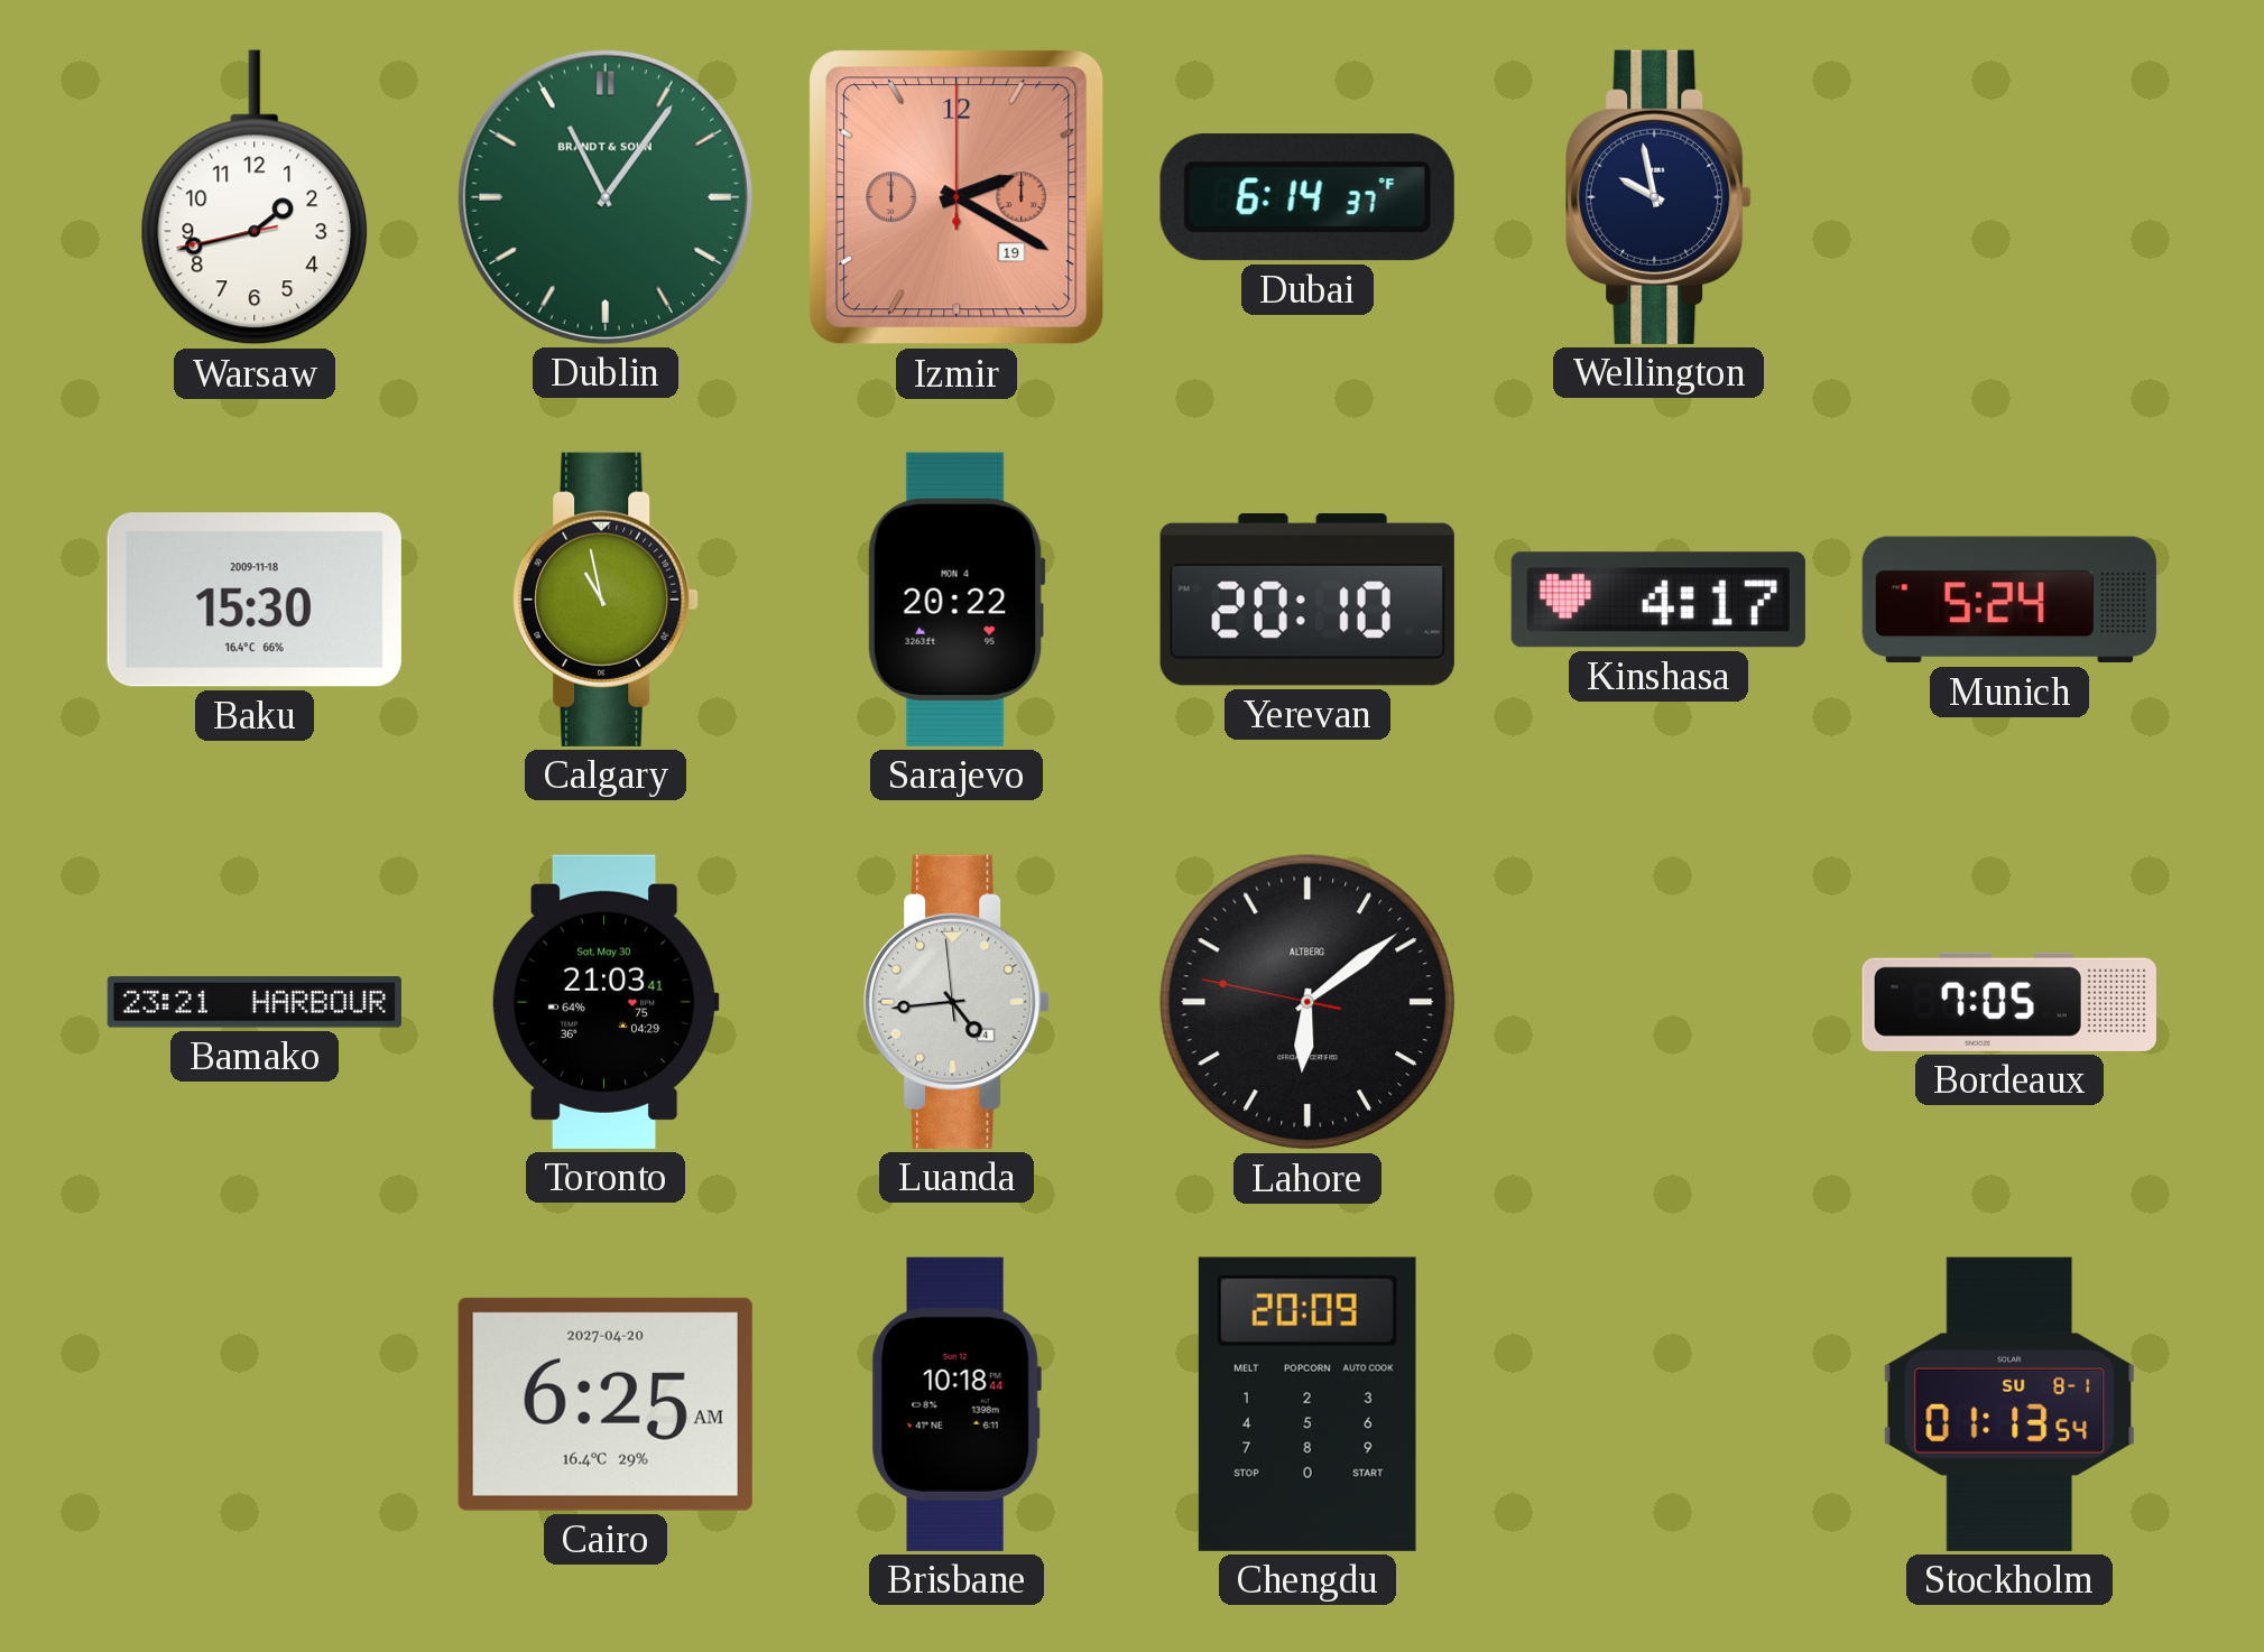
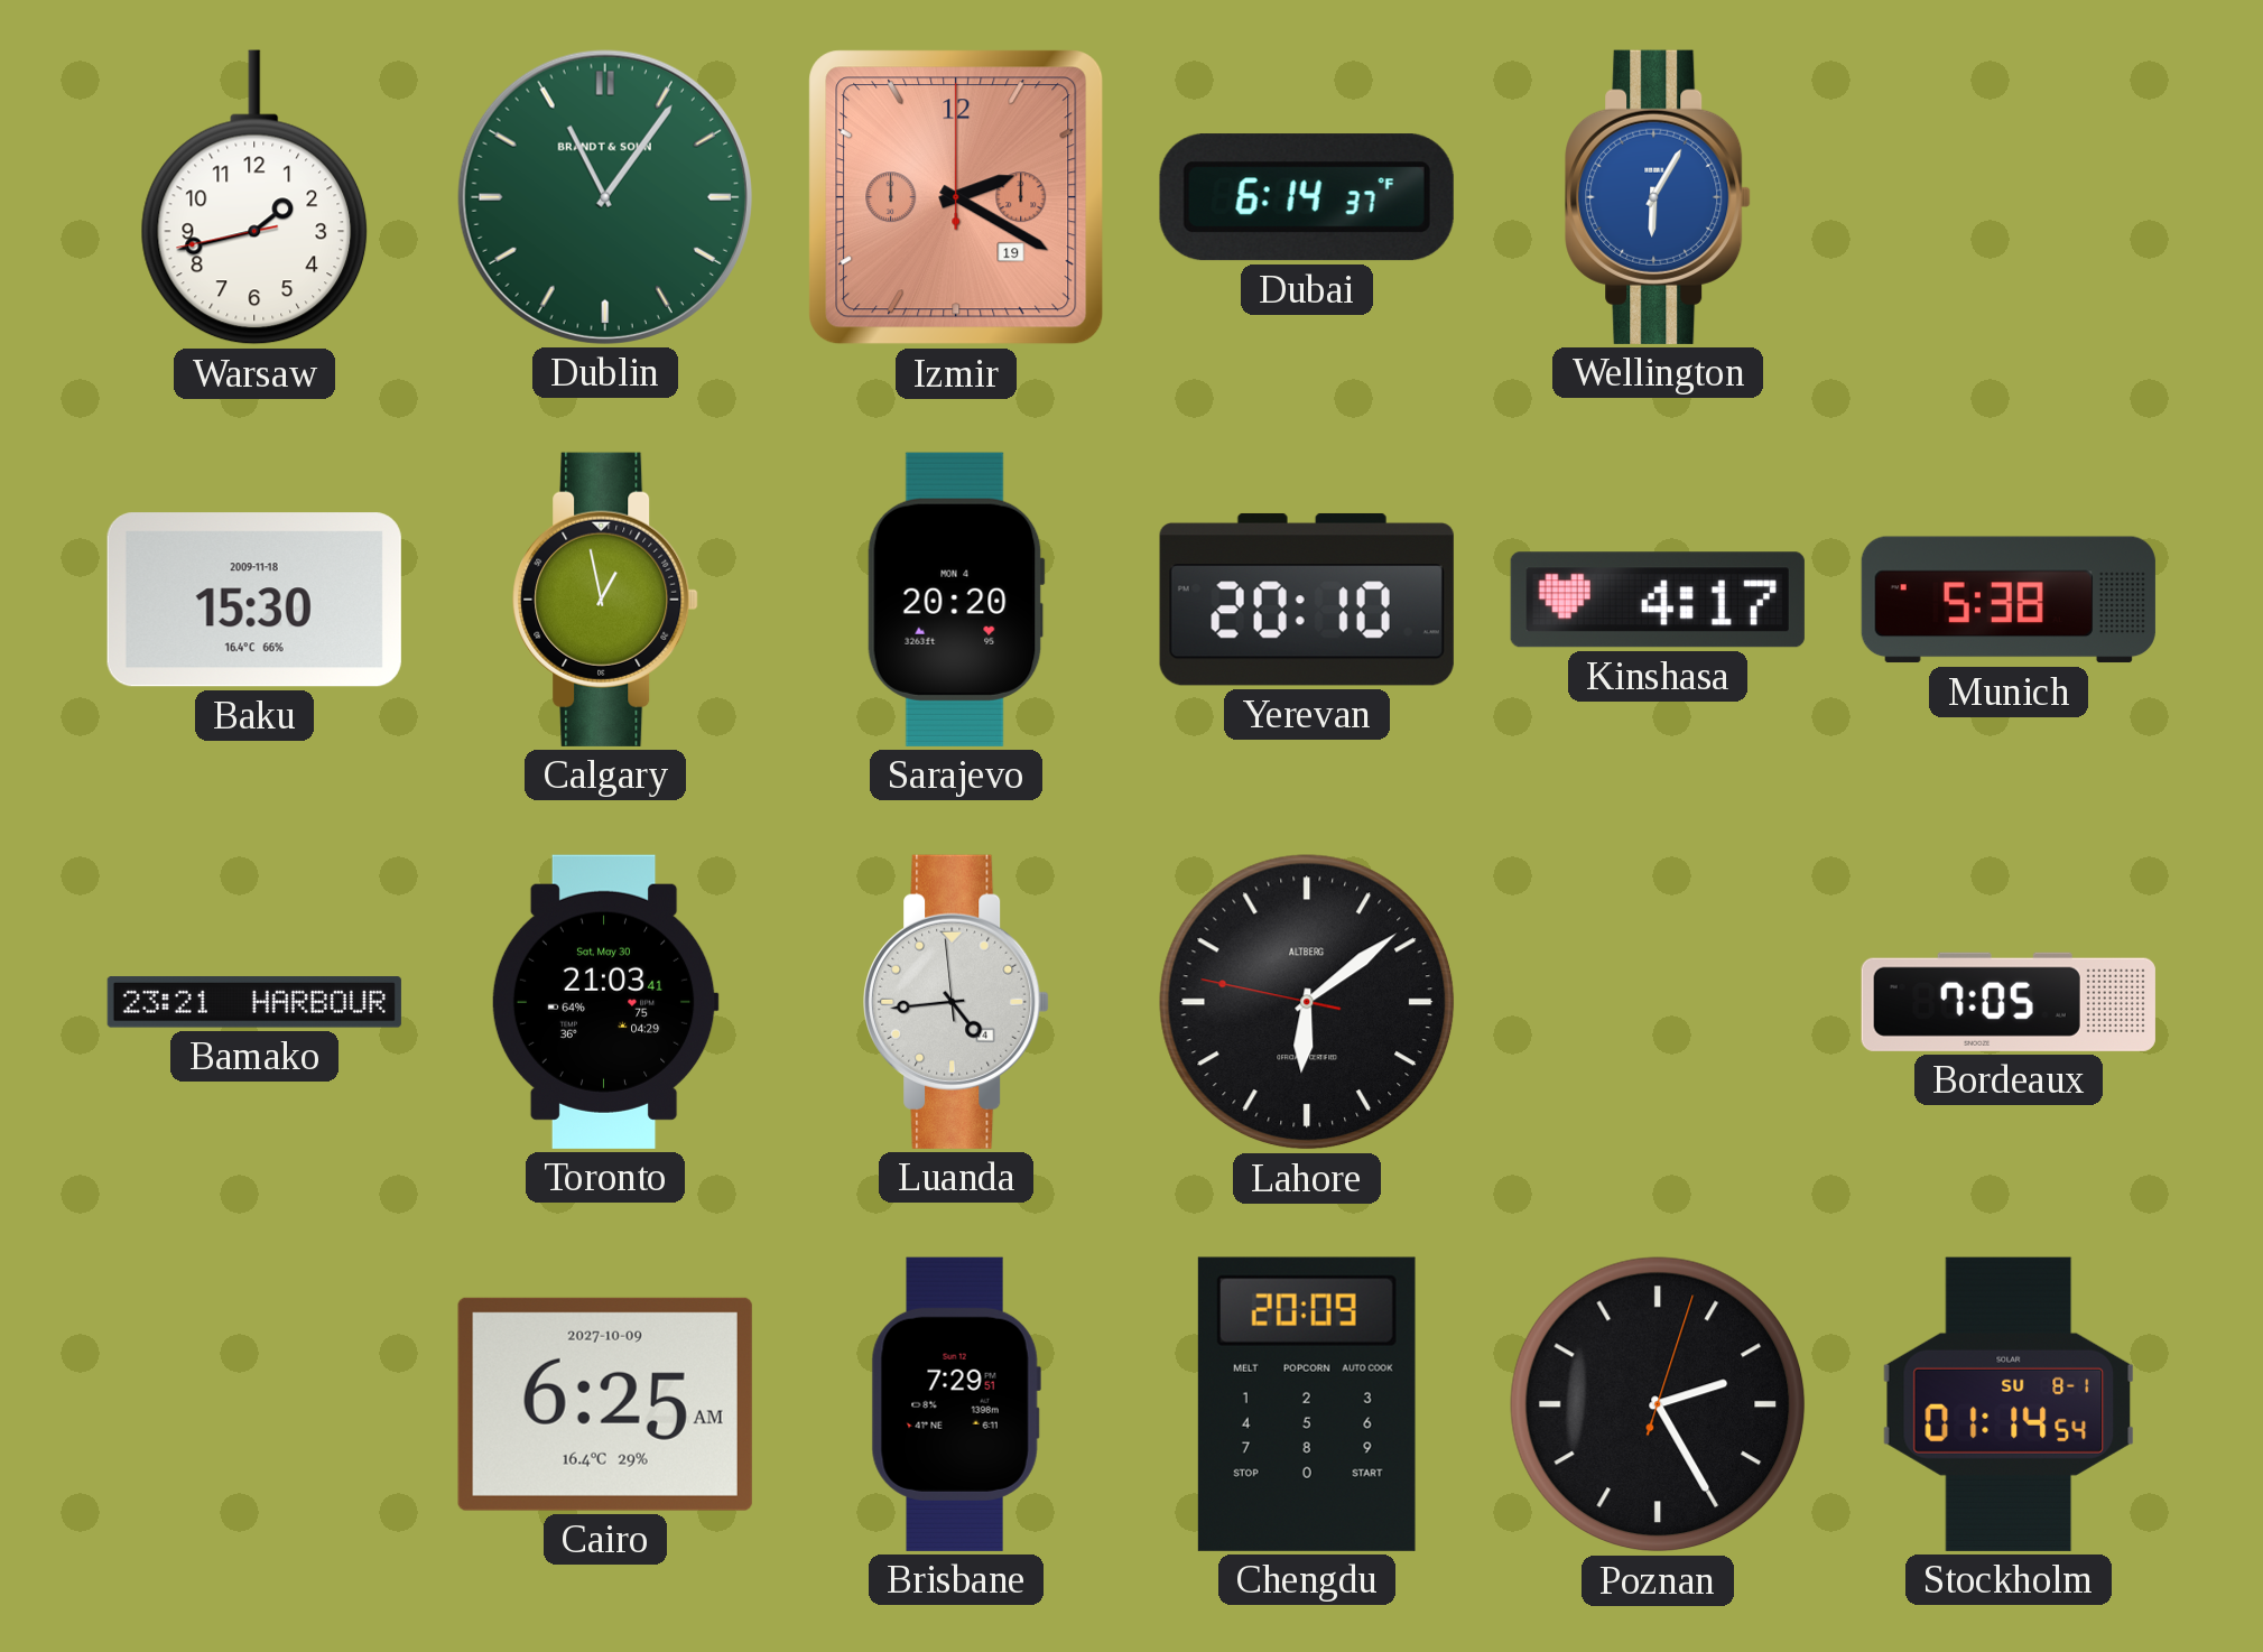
Wellington: 9:58 -> 6:05 (1658, 197)
Wellington dial: navy -> blue (1658, 197)
Calgary: 10:58 -> 12:58 (605, 600)
Sarajevo: 20:22 -> 20:20 (956, 600)
Munich: 5:24 -> 5:38 (2009, 600)
Cairo date: 2027-04-20 -> 2027-10-09 (605, 1404)
Brisbane: 10:18 -> 7:29 (956, 1404)
Poznan: none -> 2:25 (1658, 1404)
Stockholm: 01:13 -> 01:14 (2009, 1404)
